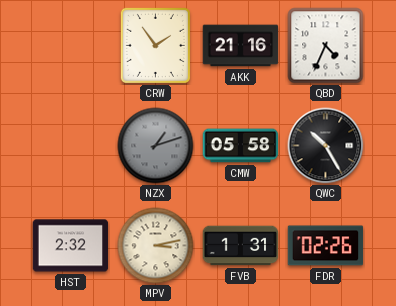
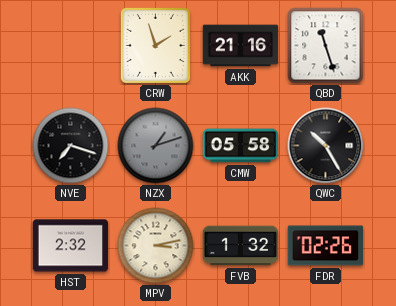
CRW: 1:54 -> 1:57 (155, 45)
QBD: 4:34 -> 11:27 (326, 46)
NVE: none -> 7:18 (71, 146)
FVB: 1:31 -> 1:32 (241, 246)
